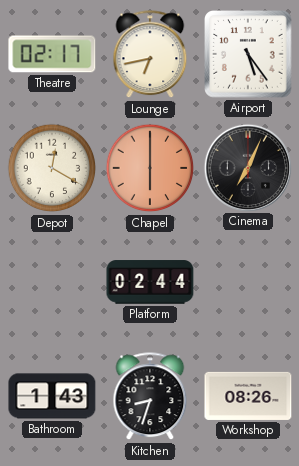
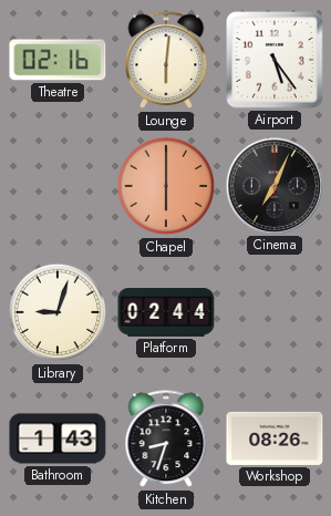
Theatre: 02:17 -> 02:16 (58, 60)
Lounge: 6:43 -> 6:01 (166, 61)
Depot: 12:20 -> none (52, 168)
Library: none -> 9:03 (58, 312)
